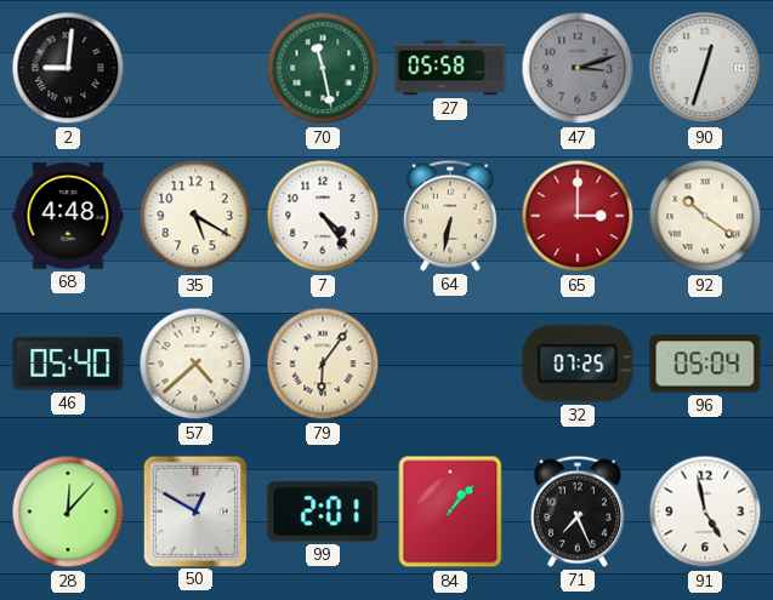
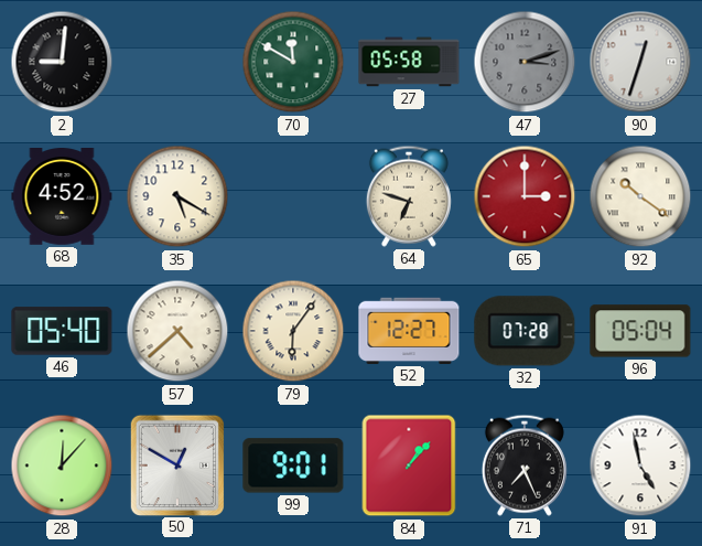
70: 11:28 -> 11:50 (293, 62)
68: 4:48 -> 4:52 (62, 197)
7: 4:24 -> none (323, 216)
64: 6:32 -> 6:48 (409, 196)
52: none -> 12:27 (409, 331)
32: 07:25 -> 07:28 (525, 331)
99: 2:01 -> 9:01 (293, 465)
